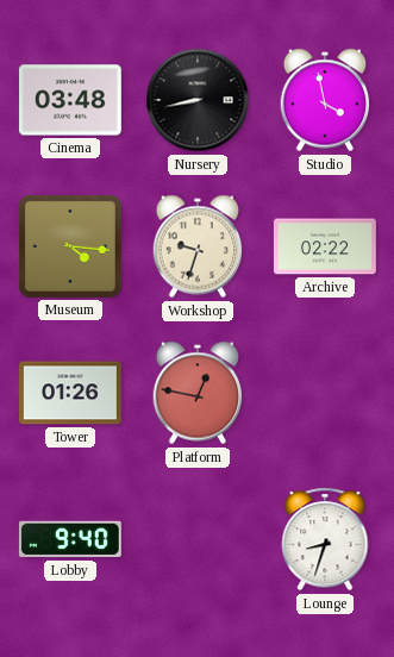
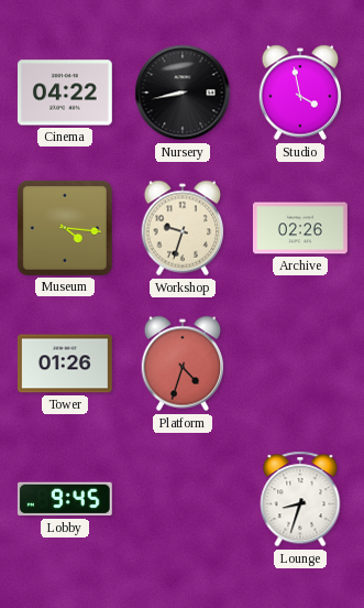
Cinema: 03:48 -> 04:22 (65, 93)
Archive: 02:22 -> 02:26 (300, 228)
Platform: 12:47 -> 4:33 (183, 363)
Lobby: 9:40 -> 9:45 (65, 499)
